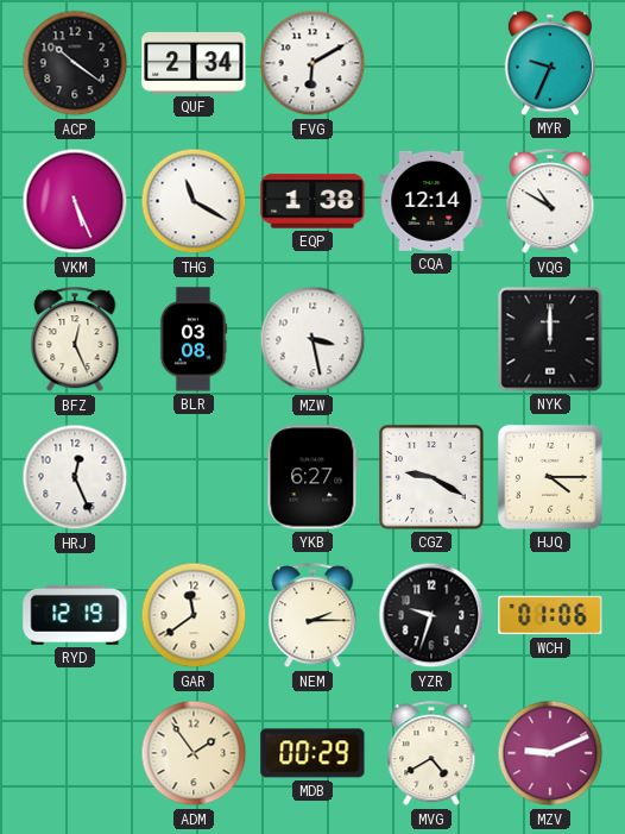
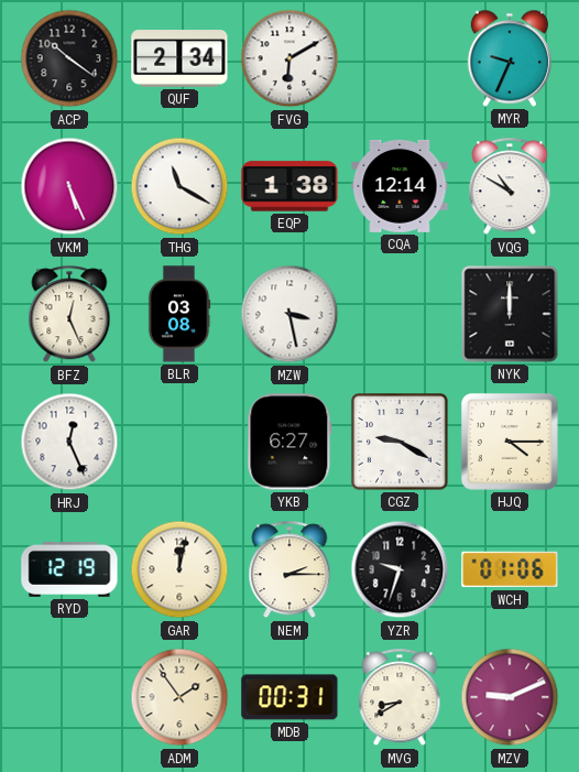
GAR: 11:39 -> 12:02 (179, 569)
MDB: 00:29 -> 00:31 (289, 697)
MVG: 4:40 -> 8:40 (400, 698)
